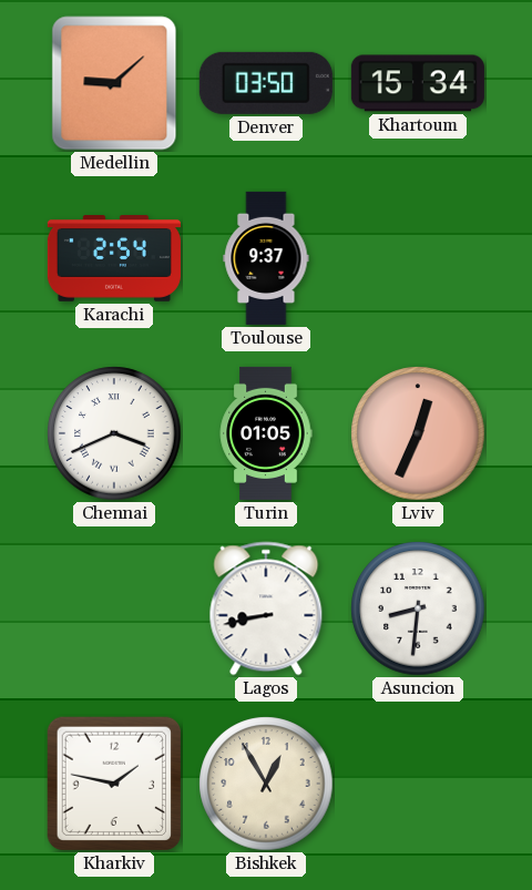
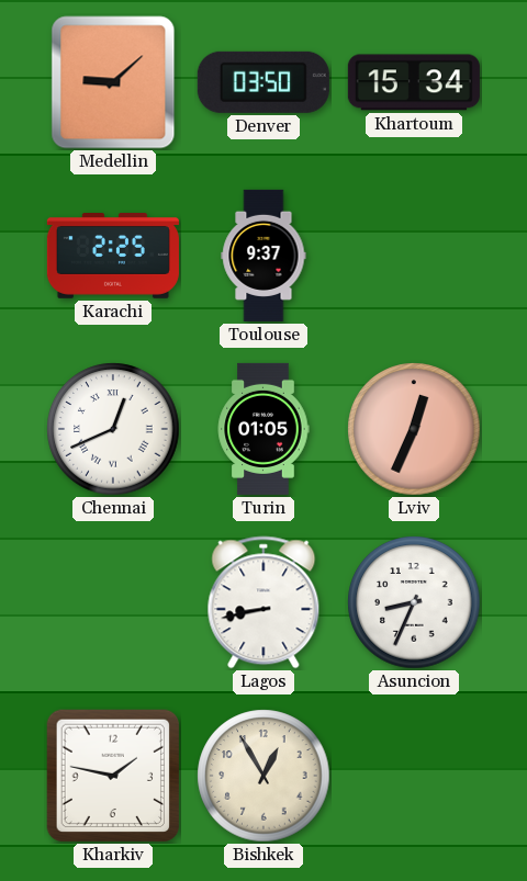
Karachi: 2:54 -> 2:25 (113, 257)
Chennai: 3:41 -> 12:41 (113, 429)
Asuncion: 8:31 -> 8:34 (414, 602)
